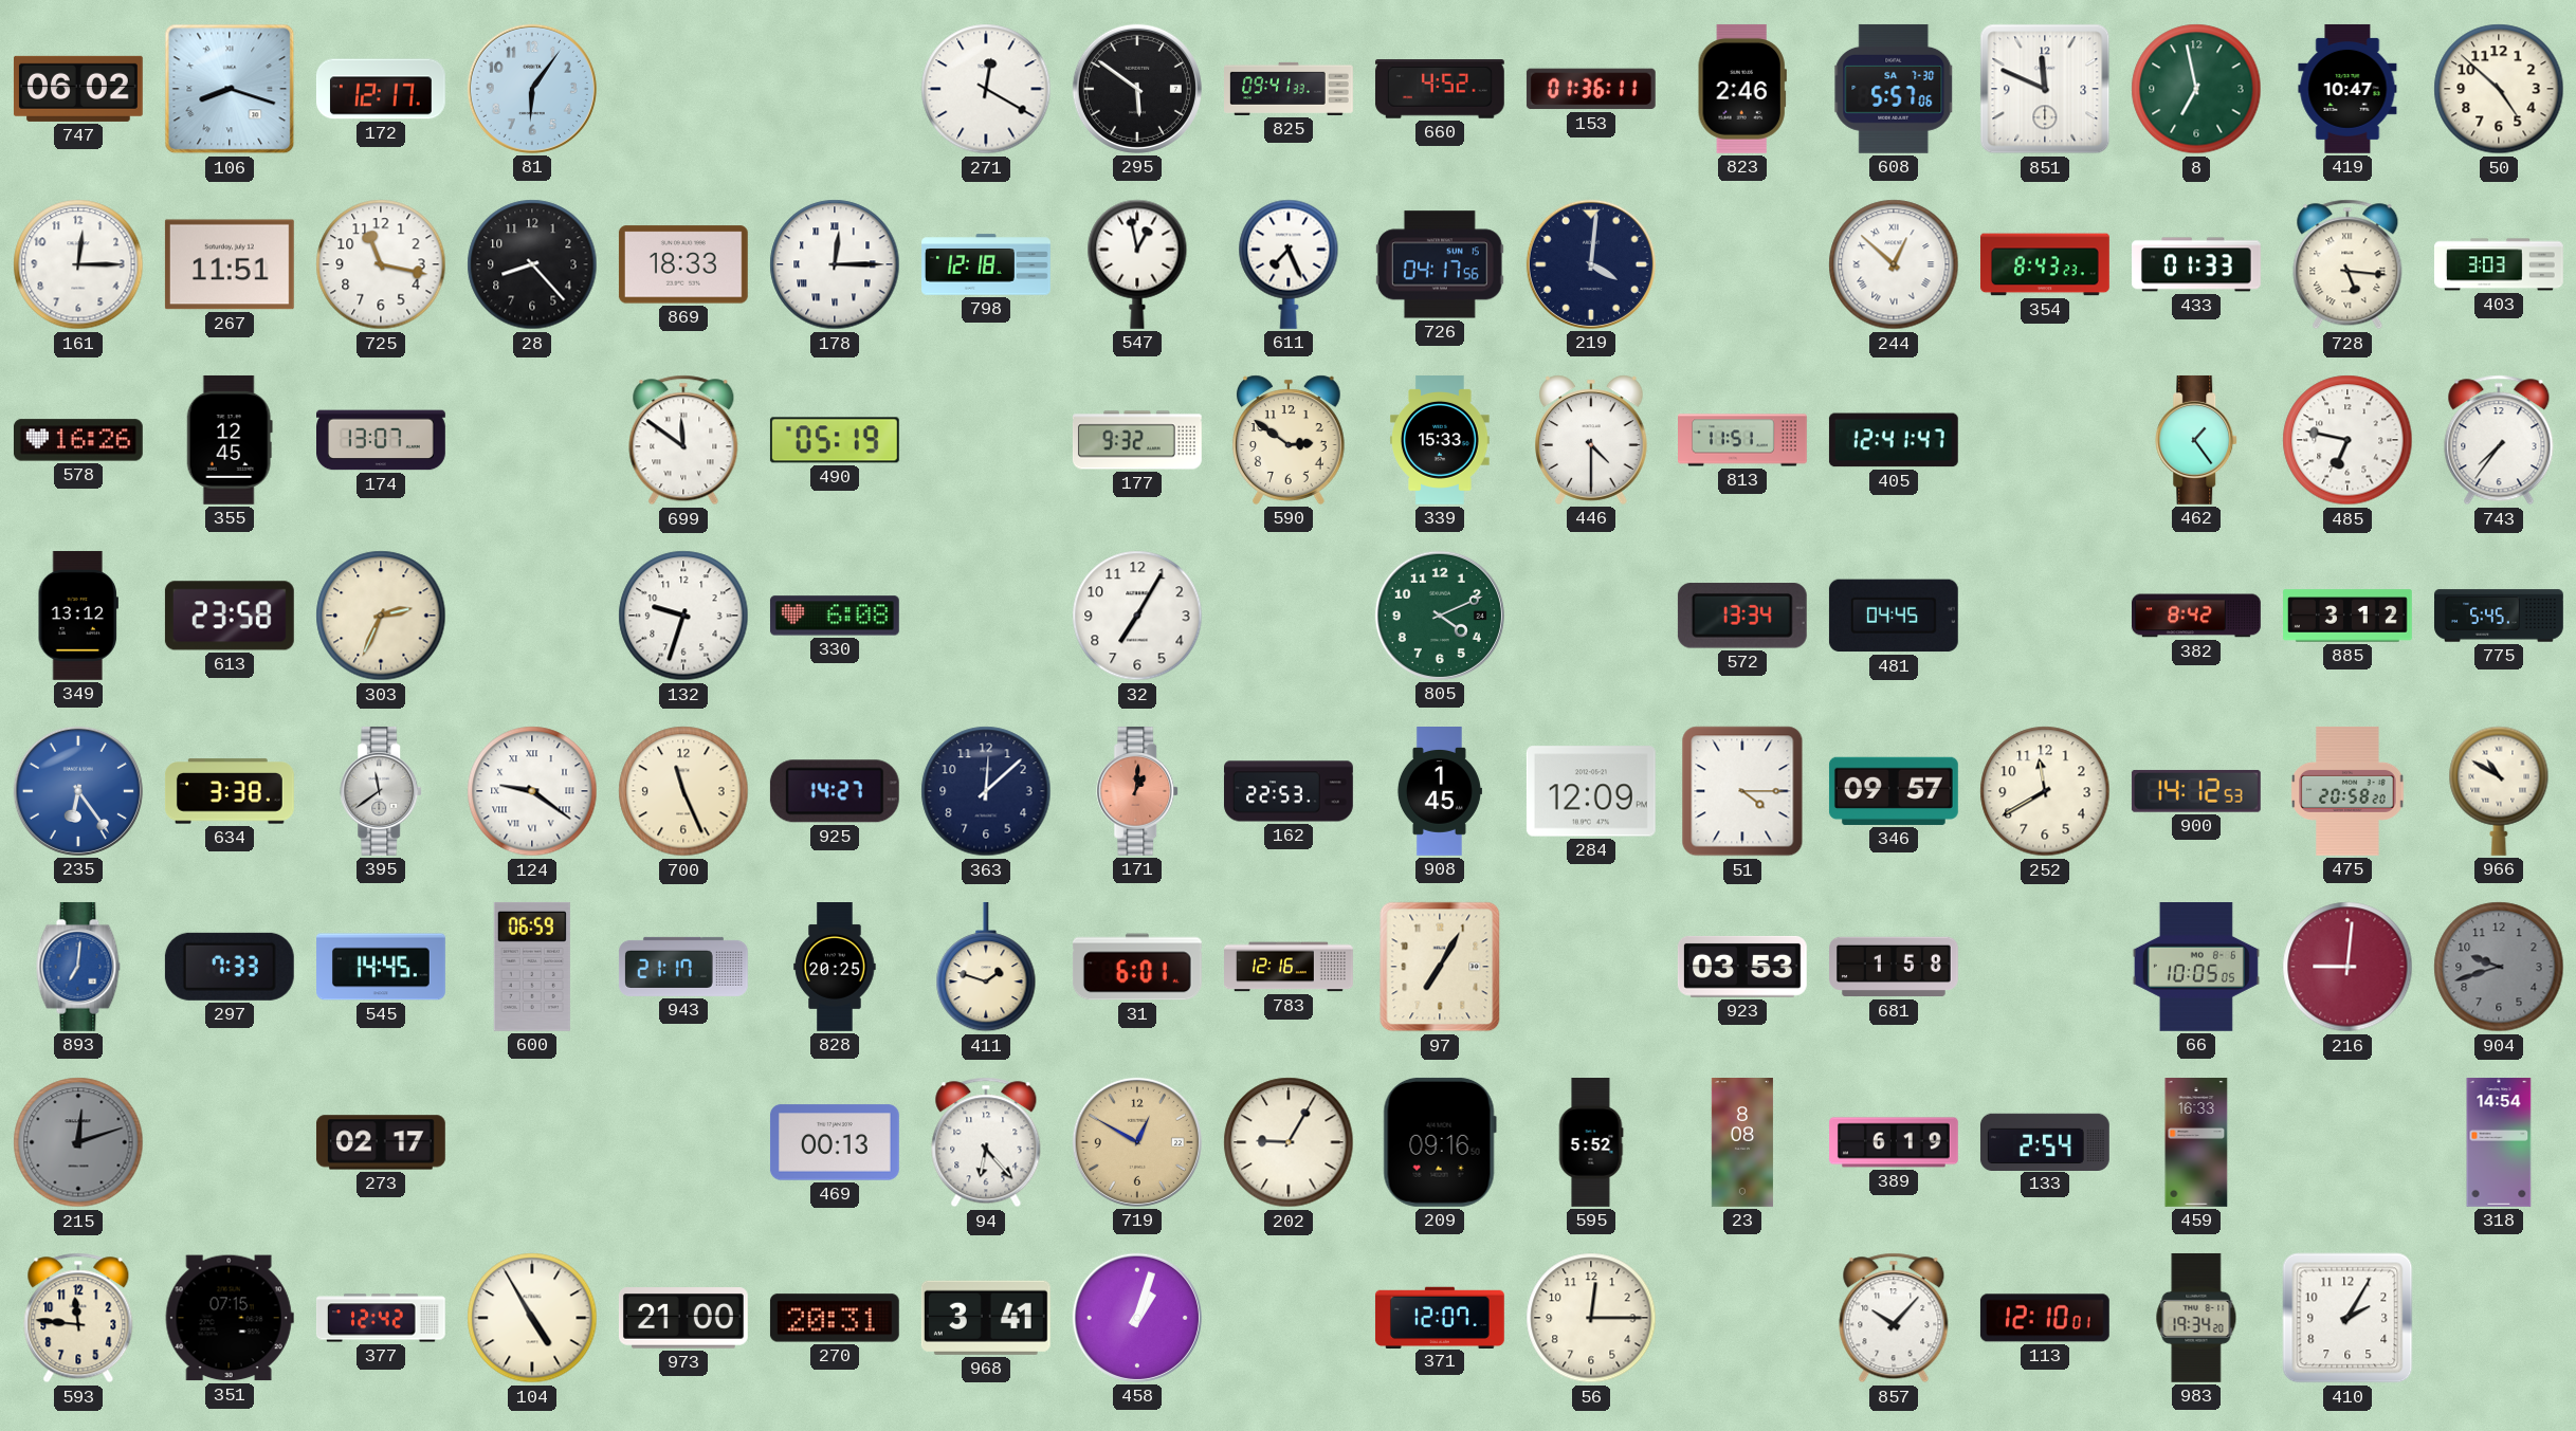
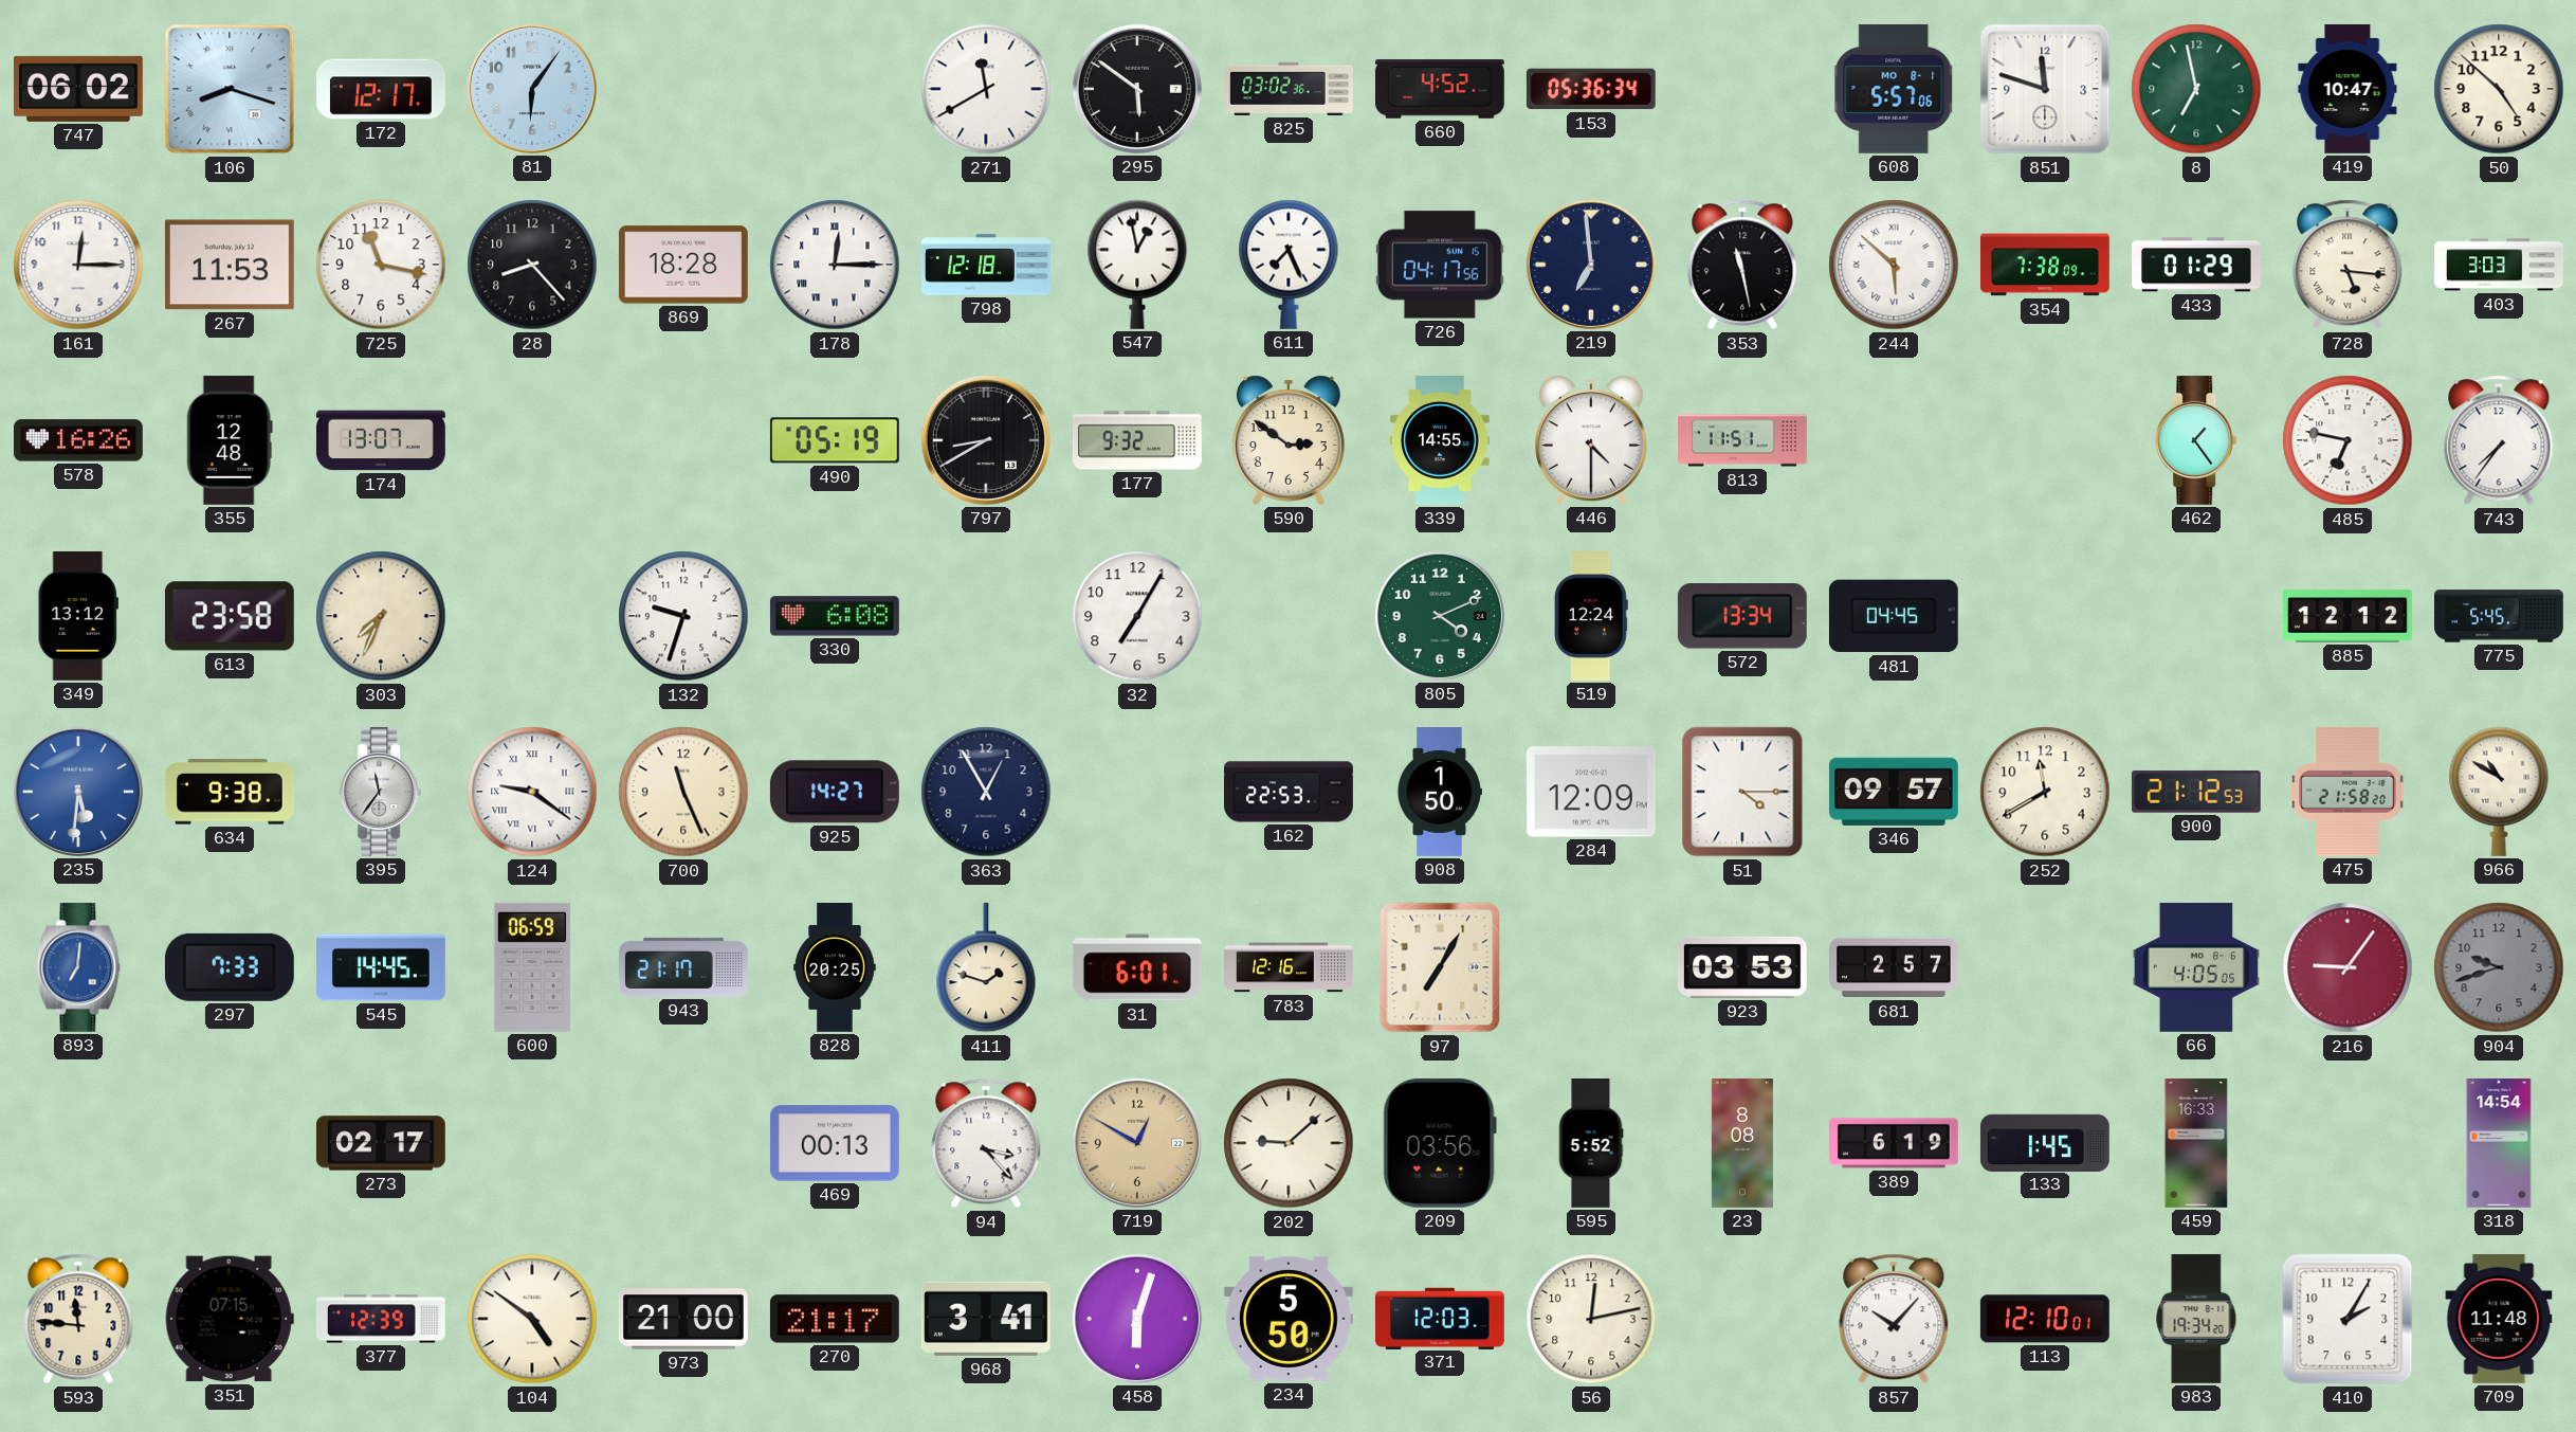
271: 12:20 -> 11:40 (986, 89)
825: 09:41 -> 03:02 (1290, 89)
153: 01:36 -> 05:36 (1591, 89)
823: 2:46 -> none (1742, 89)
608 date: SA 7-30 -> MO 8-1 (1894, 89)
851: 11:49 -> 11:48 (2045, 89)
267: 11:51 -> 11:53 (230, 265)
869: 18:33 -> 18:28 (683, 265)
219: 4:01 -> 6:59 (1591, 265)
353: none -> 11:28 (1742, 265)
244: 12:52 -> 5:52 (1894, 265)
354: 8:43 -> 7:38 (2046, 265)
433: 01:33 -> 01:29 (2197, 265)
355: 12:45 -> 12:48 (230, 440)
699: 11:51 -> none (683, 440)
797: none -> 8:40 (986, 440)
339: 15:33 -> 14:55 (1440, 441)
405: 12:41 -> none (1894, 440)
303: 2:34 -> 7:34 (381, 616)
519: none -> 12:24 (1591, 617)
382: 8:42 -> none (2197, 616)
885: 3:12 -> 12:12 (2349, 616)
235: 6:24 -> 5:31 (78, 792)
634: 3:38 -> 9:38 (230, 792)
395: 11:39 -> 11:36 (382, 792)
363: 12:08 -> 12:55 (986, 792)
171: 1:01 -> none (1138, 791)
908: 1:45 -> 1:50 (1439, 793)
900: 14:12 -> 21:12 (2196, 792)
475: 20:58 -> 21:58 (2347, 792)
681: 1:58 -> 2:57 (1895, 967)
66: 10:05 -> 4:05 (2196, 968)
216: 9:01 -> 9:06 (2347, 967)
215: 12:12 -> none (78, 1142)
94: 6:23 -> 3:23 (986, 1143)
202: 9:05 -> 9:08 (1289, 1143)
209: 09:16 -> 03:56 (1440, 1143)
133: 2:54 -> 1:45 (2045, 1142)
377: 12:42 -> 12:39 (381, 1319)
104: 4:55 -> 4:51 (532, 1319)
270: 20:31 -> 21:17 (835, 1319)
458: 1:03 -> 6:03 (1137, 1319)
234: none -> 5:50 (1289, 1319)
371: 12:07 -> 12:03 (1440, 1318)
56: 12:15 -> 12:13 (1591, 1319)
709: none -> 11:48 (2499, 1320)
